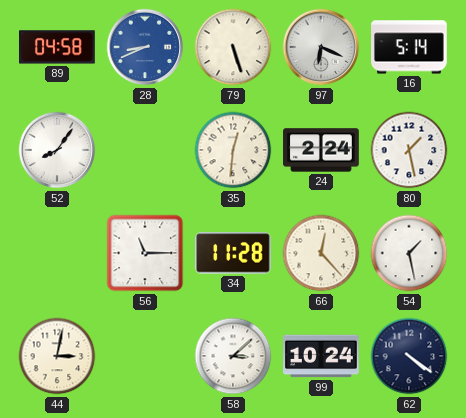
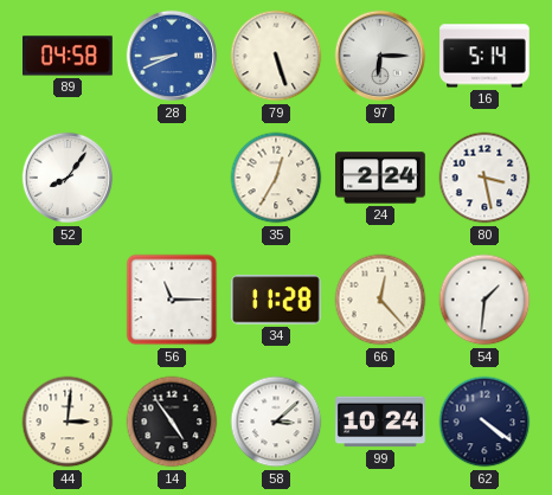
97: 6:19 -> 6:15 (380, 56)
35: 12:31 -> 12:35 (276, 178)
80: 1:28 -> 3:28 (484, 178)
54: 1:28 -> 1:31 (484, 300)
44: 3:02 -> 3:01 (68, 422)
14: none -> 4:54 (172, 422)
